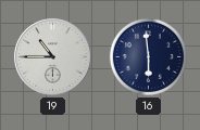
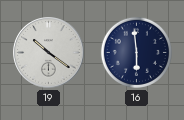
19: 10:45 -> 10:21 (49, 53)
